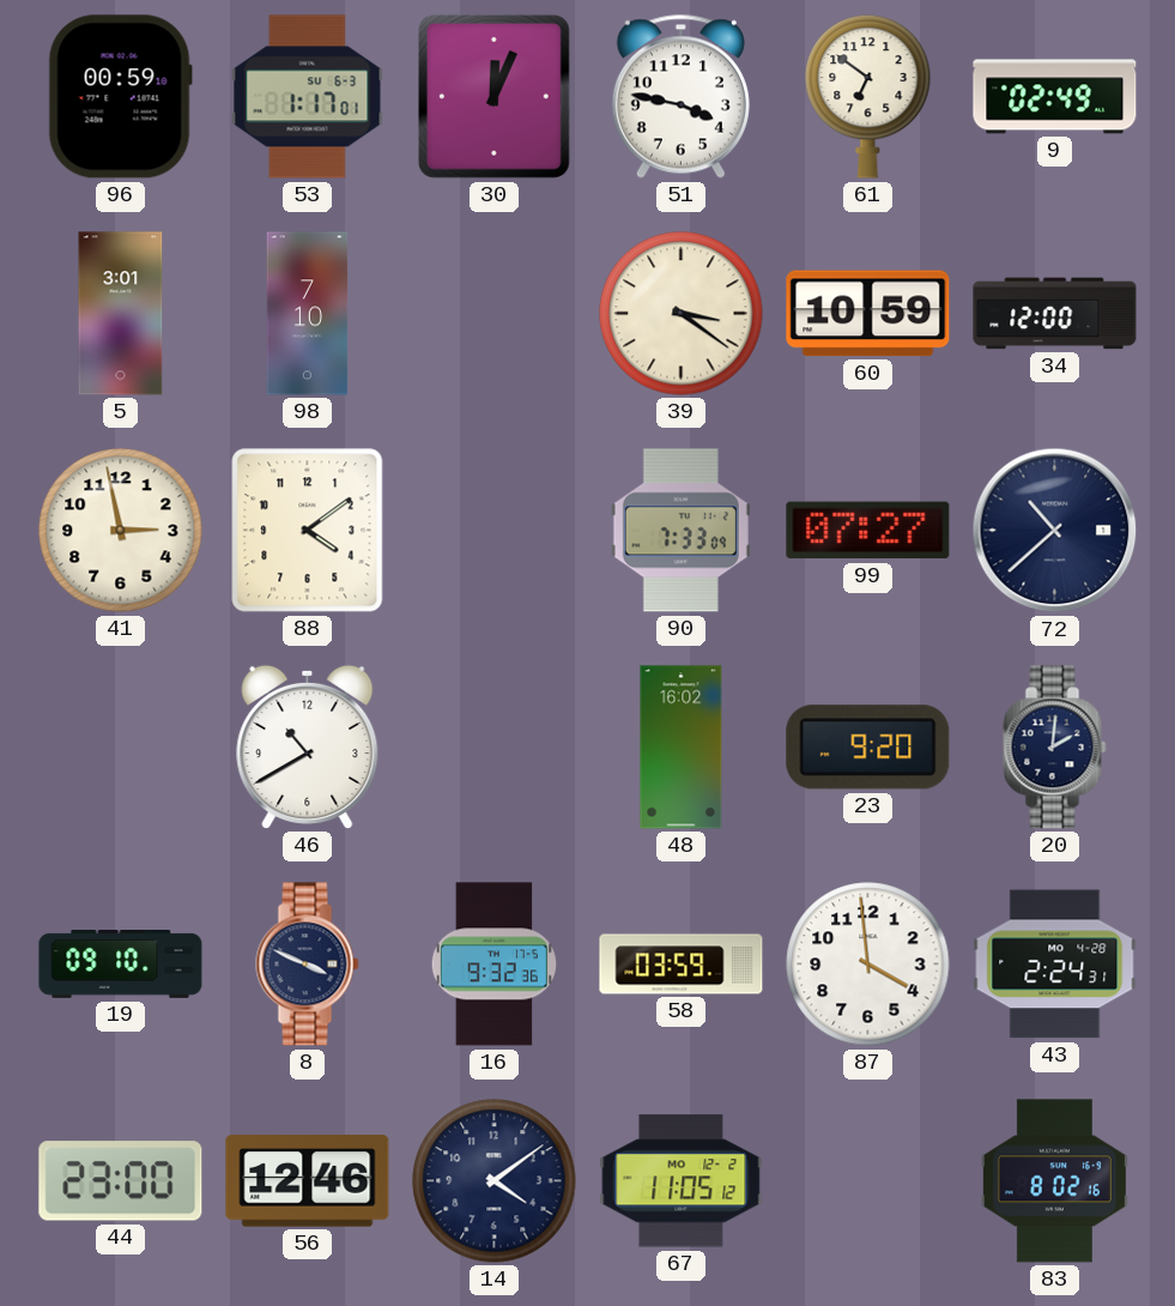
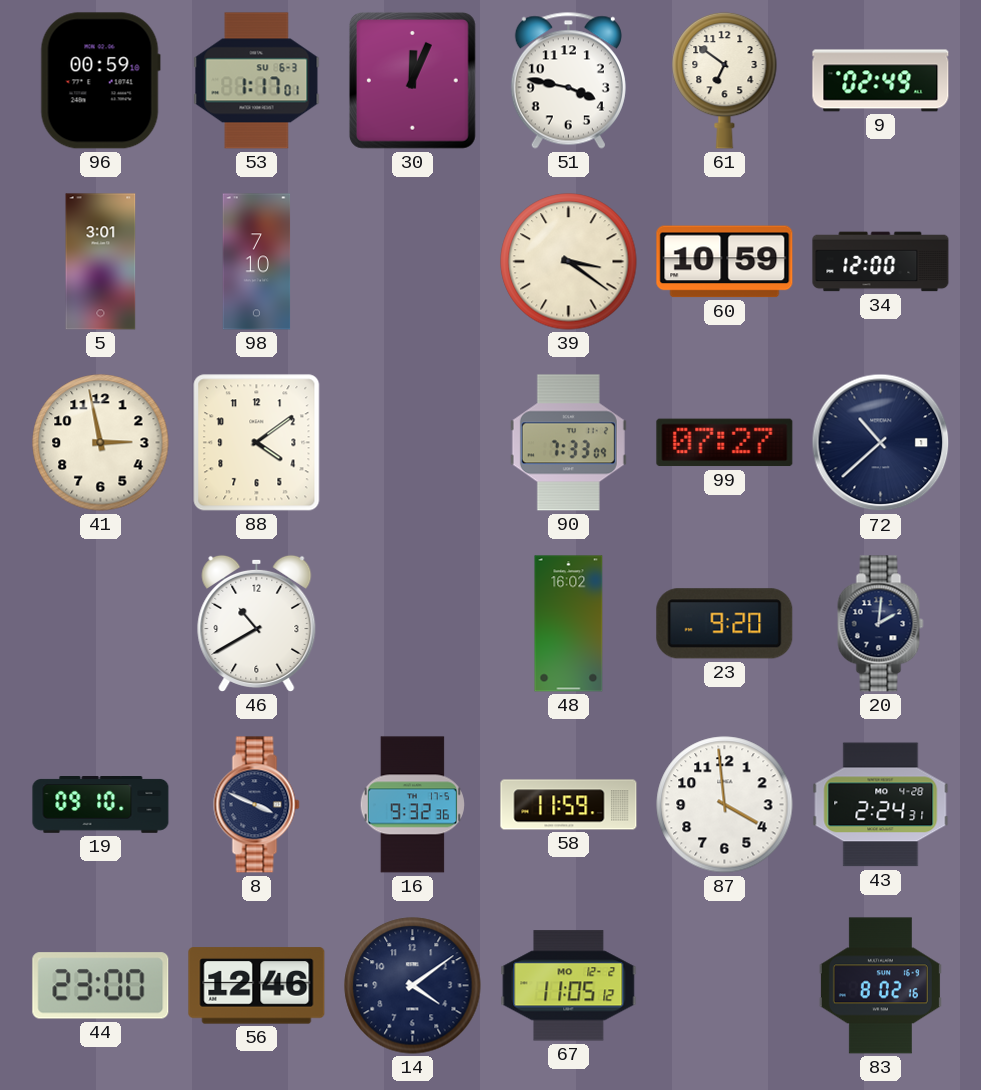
58: 03:59 -> 11:59 (569, 805)
